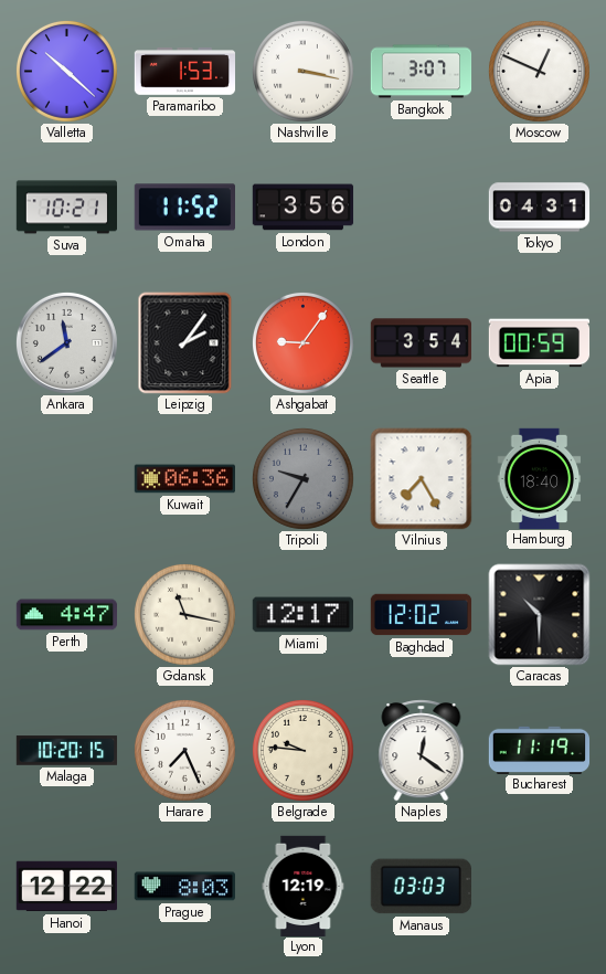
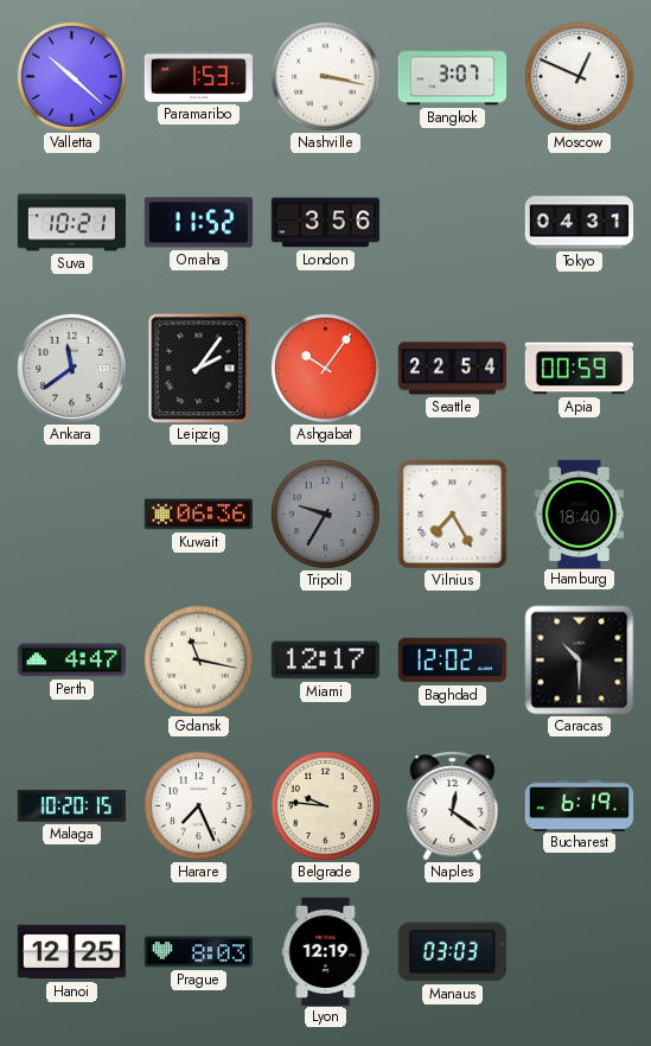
Ashgabat: 9:06 -> 10:06 (325, 368)
Seattle: 3:54 -> 22:54 (452, 369)
Bucharest: 11:19 -> 6:19 (580, 805)
Hanoi: 12:22 -> 12:25 (71, 952)
